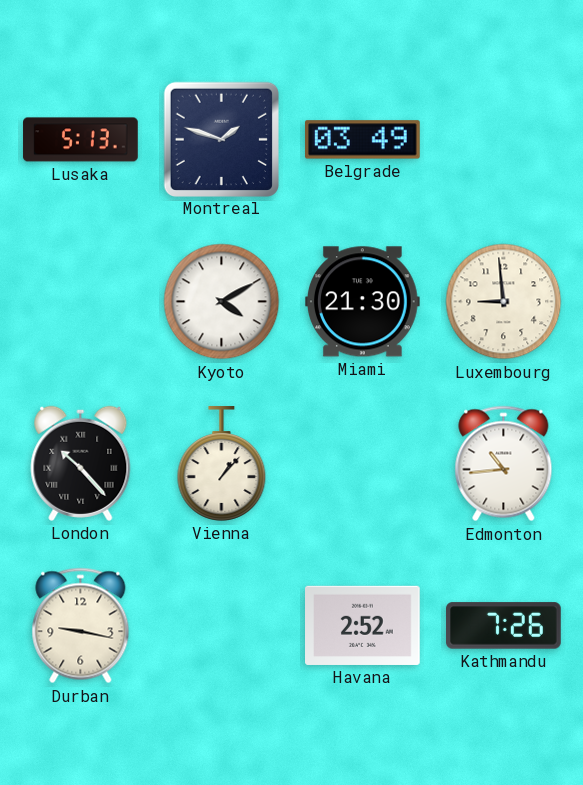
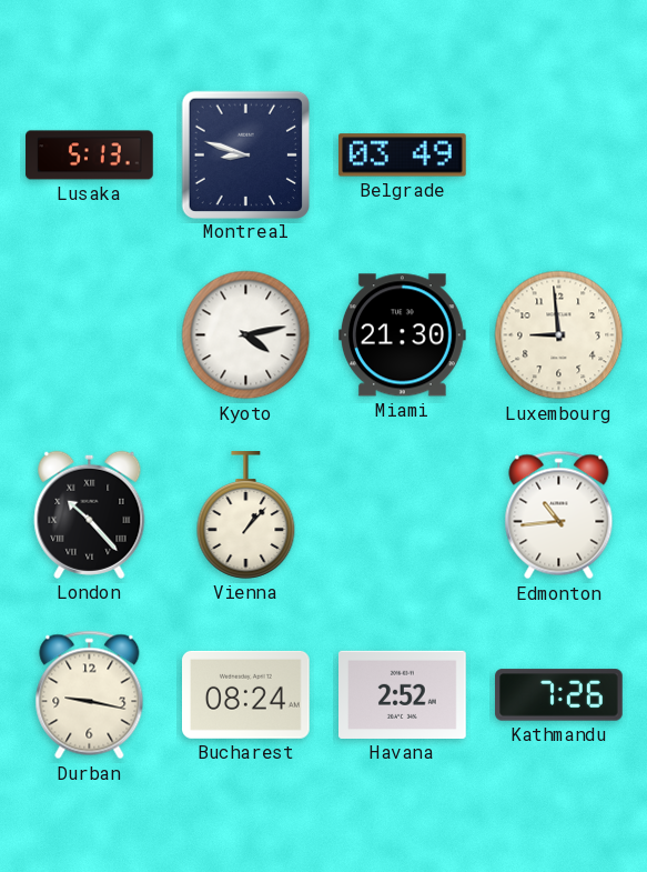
Montreal: 1:48 -> 8:48 (245, 154)
Kyoto: 4:10 -> 4:13 (246, 335)
Bucharest: none -> 08:24 (246, 694)
